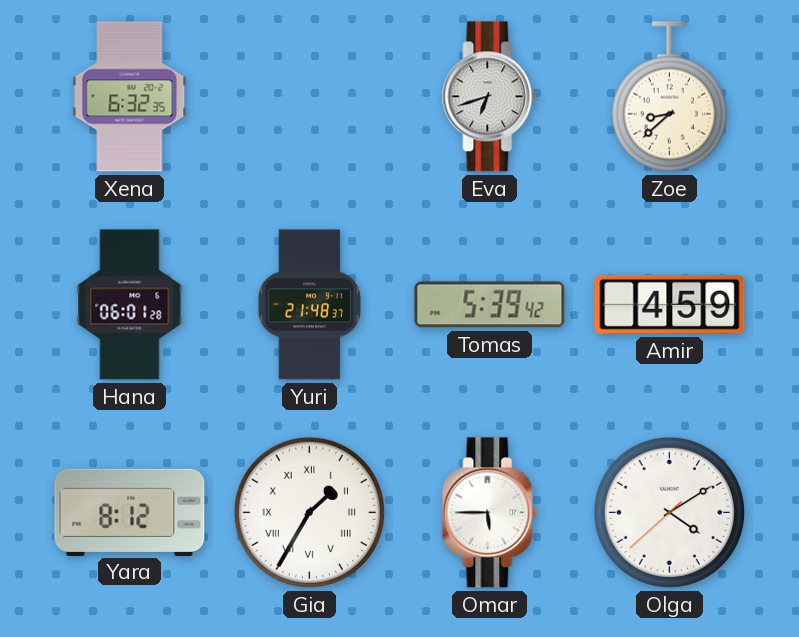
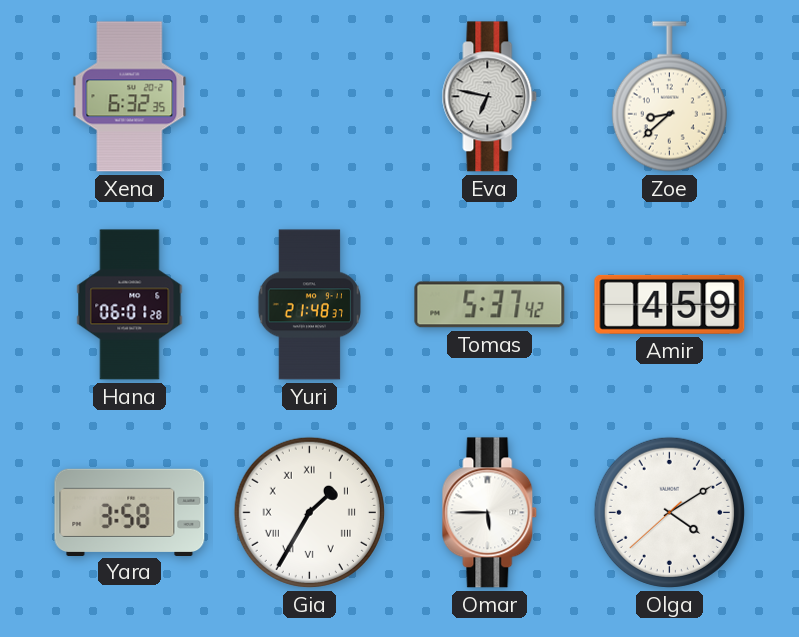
Eva: 6:42 -> 6:47 (490, 97)
Tomas: 5:39 -> 5:37 (490, 305)
Yara: 8:12 -> 3:58 (130, 512)
